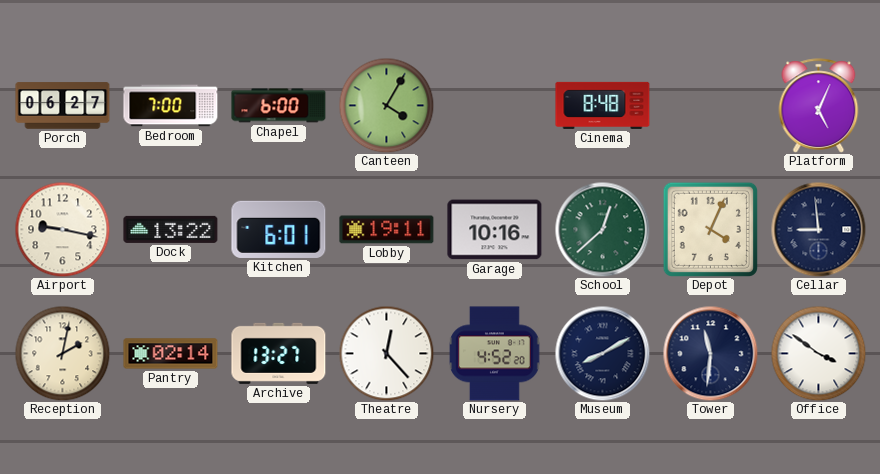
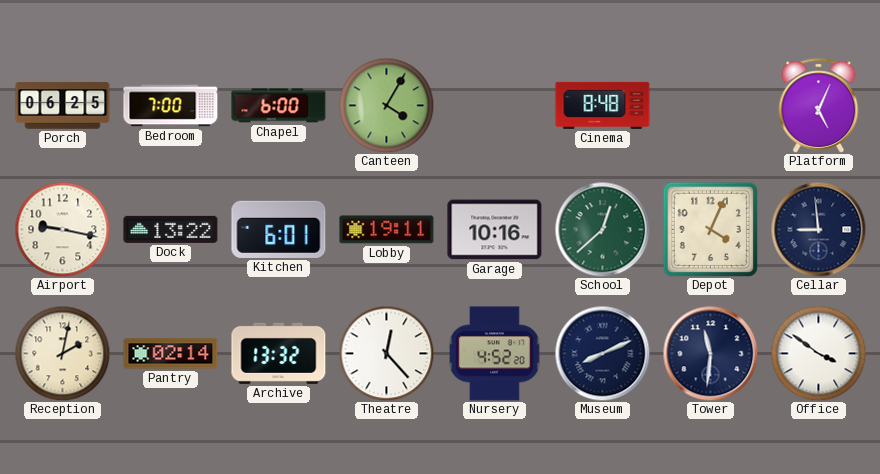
Porch: 06:27 -> 06:25 (63, 106)
Archive: 13:27 -> 13:32 (279, 353)
Museum: 8:10 -> 8:11 (602, 353)
